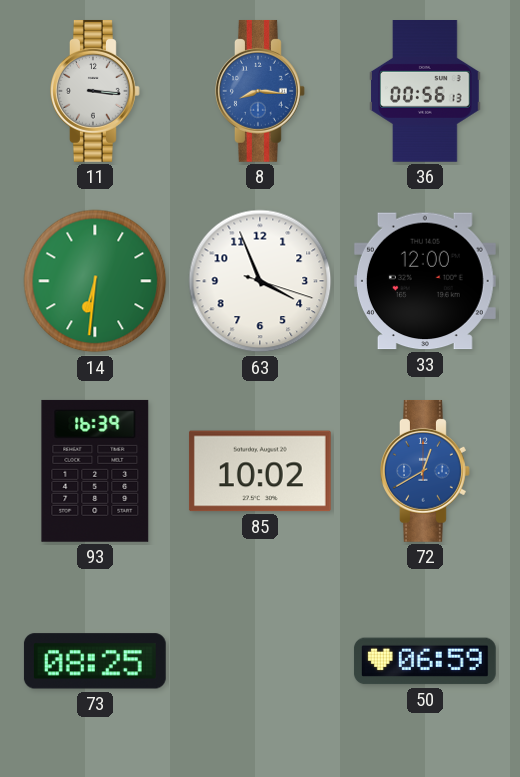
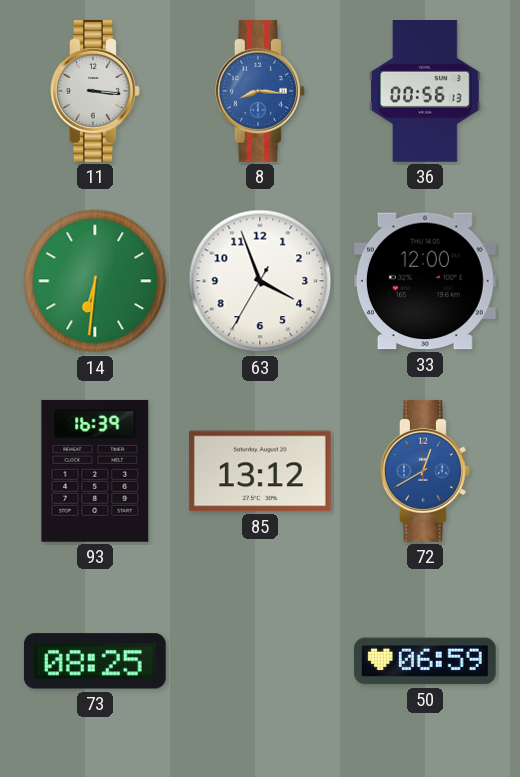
63: 3:56:18 -> 3:56:35 (260, 281)
85: 10:02 -> 13:12 (260, 471)
